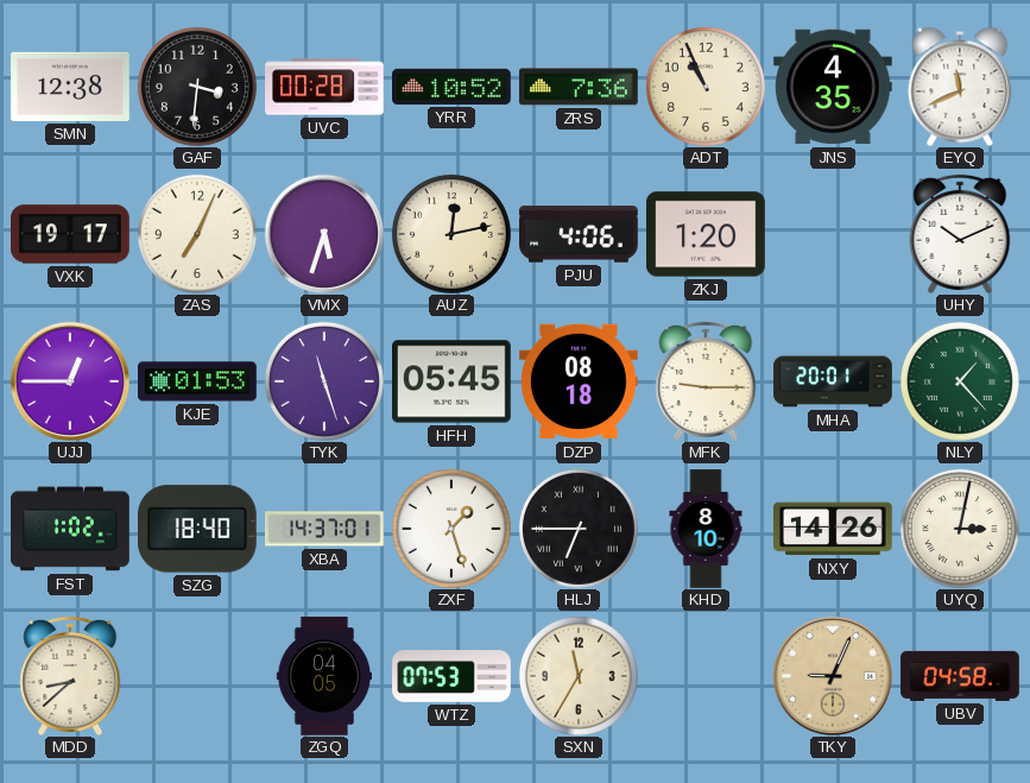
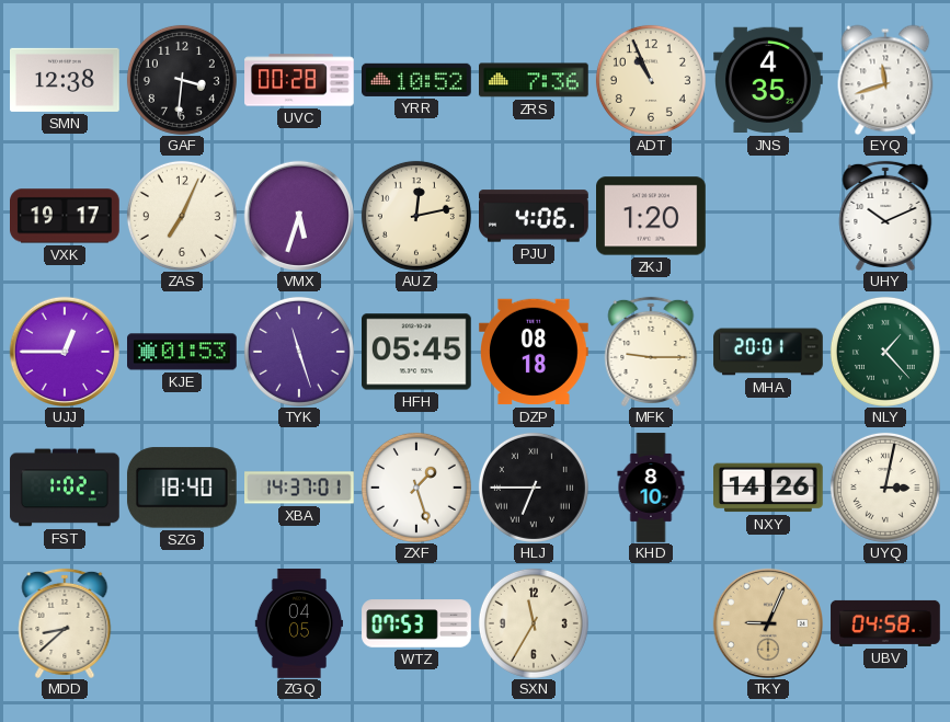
EYQ: 11:41 -> 11:42 (885, 80)
